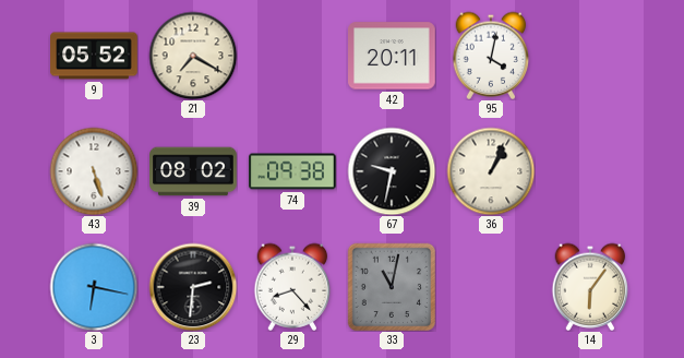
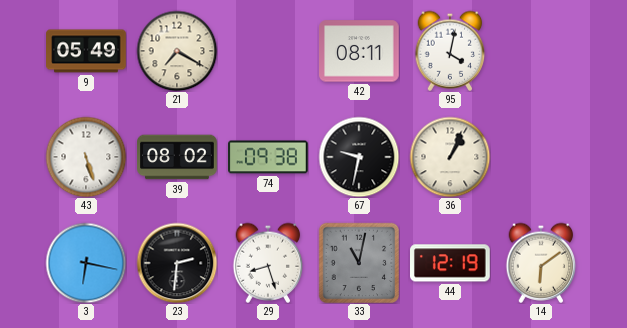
9: 05:52 -> 05:49 (86, 51)
42: 20:11 -> 08:11 (360, 51)
29: 8:23 -> 8:27 (268, 263)
44: none -> 12:19 (451, 263)
14: 6:06 -> 6:09 (541, 263)
